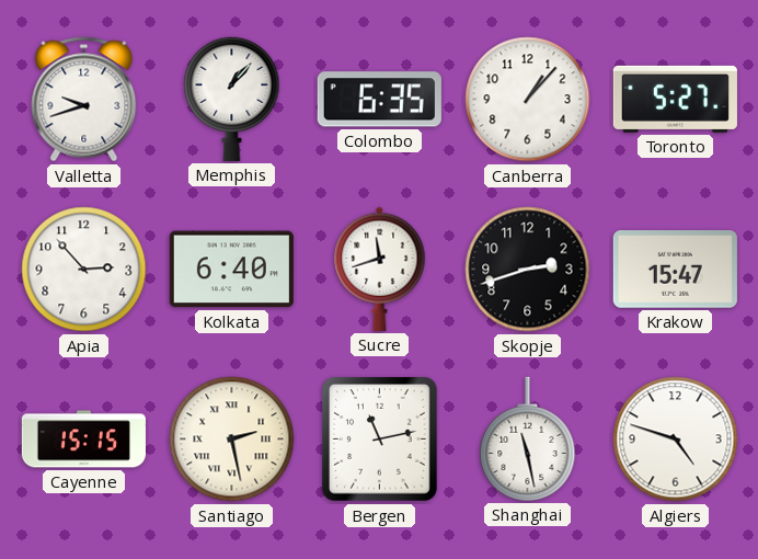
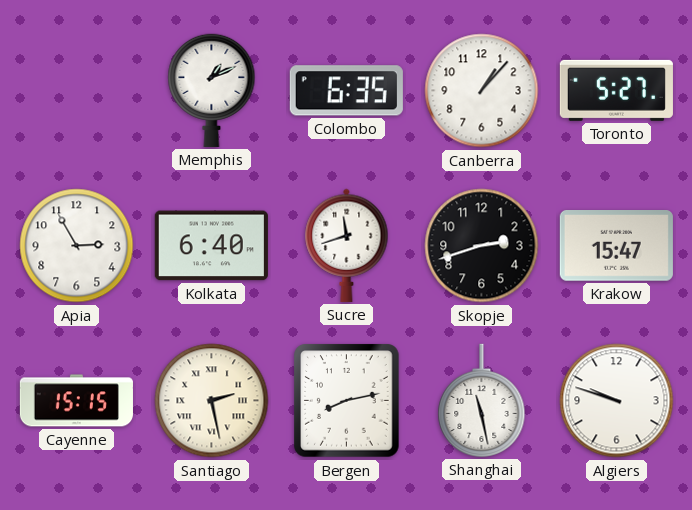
Valletta: 9:42 -> none (84, 100)
Memphis: 1:07 -> 1:11 (212, 90)
Apia: 2:53 -> 2:55 (77, 246)
Bergen: 11:13 -> 8:13 (347, 401)
Algiers: 4:48 -> 9:48 (617, 401)
